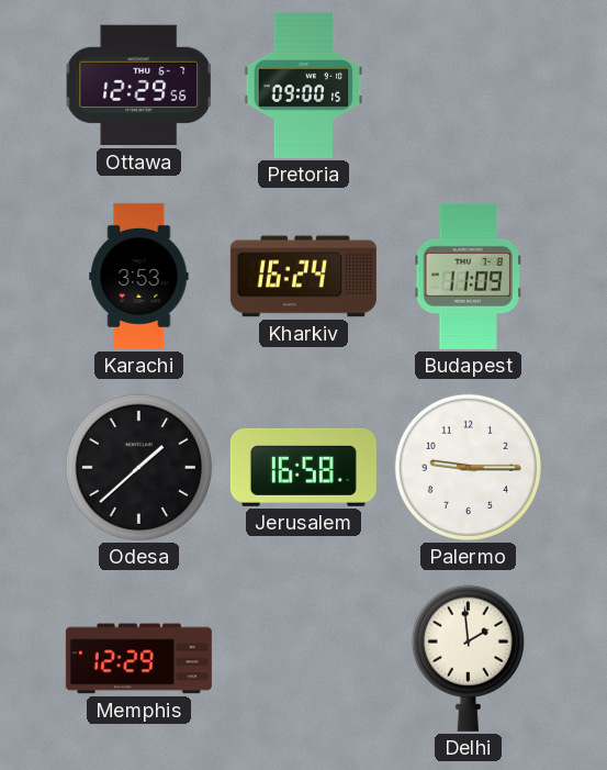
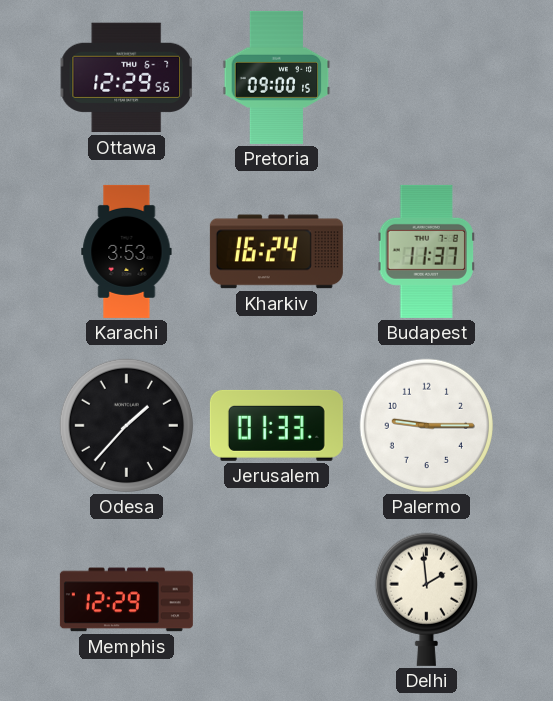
Budapest: 11:09 -> 11:37 (426, 251)
Odesa: 1:38 -> 1:37 (126, 425)
Jerusalem: 16:58 -> 01:33 (276, 425)
